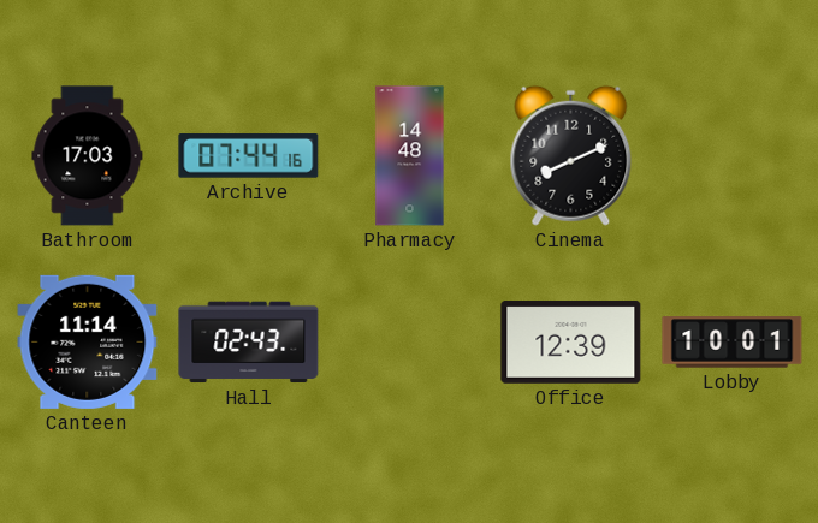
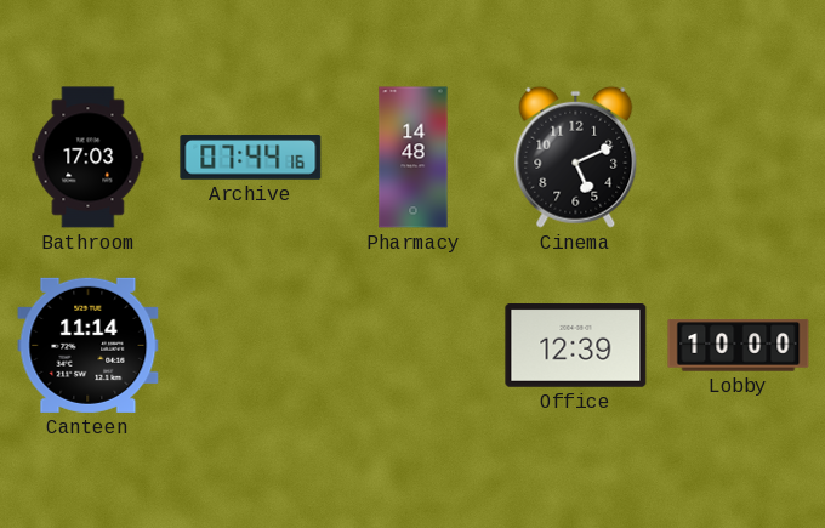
Cinema: 8:11 -> 5:11 (576, 157)
Hall: 02:43 -> none (249, 343)
Lobby: 10:01 -> 10:00 (739, 346)
